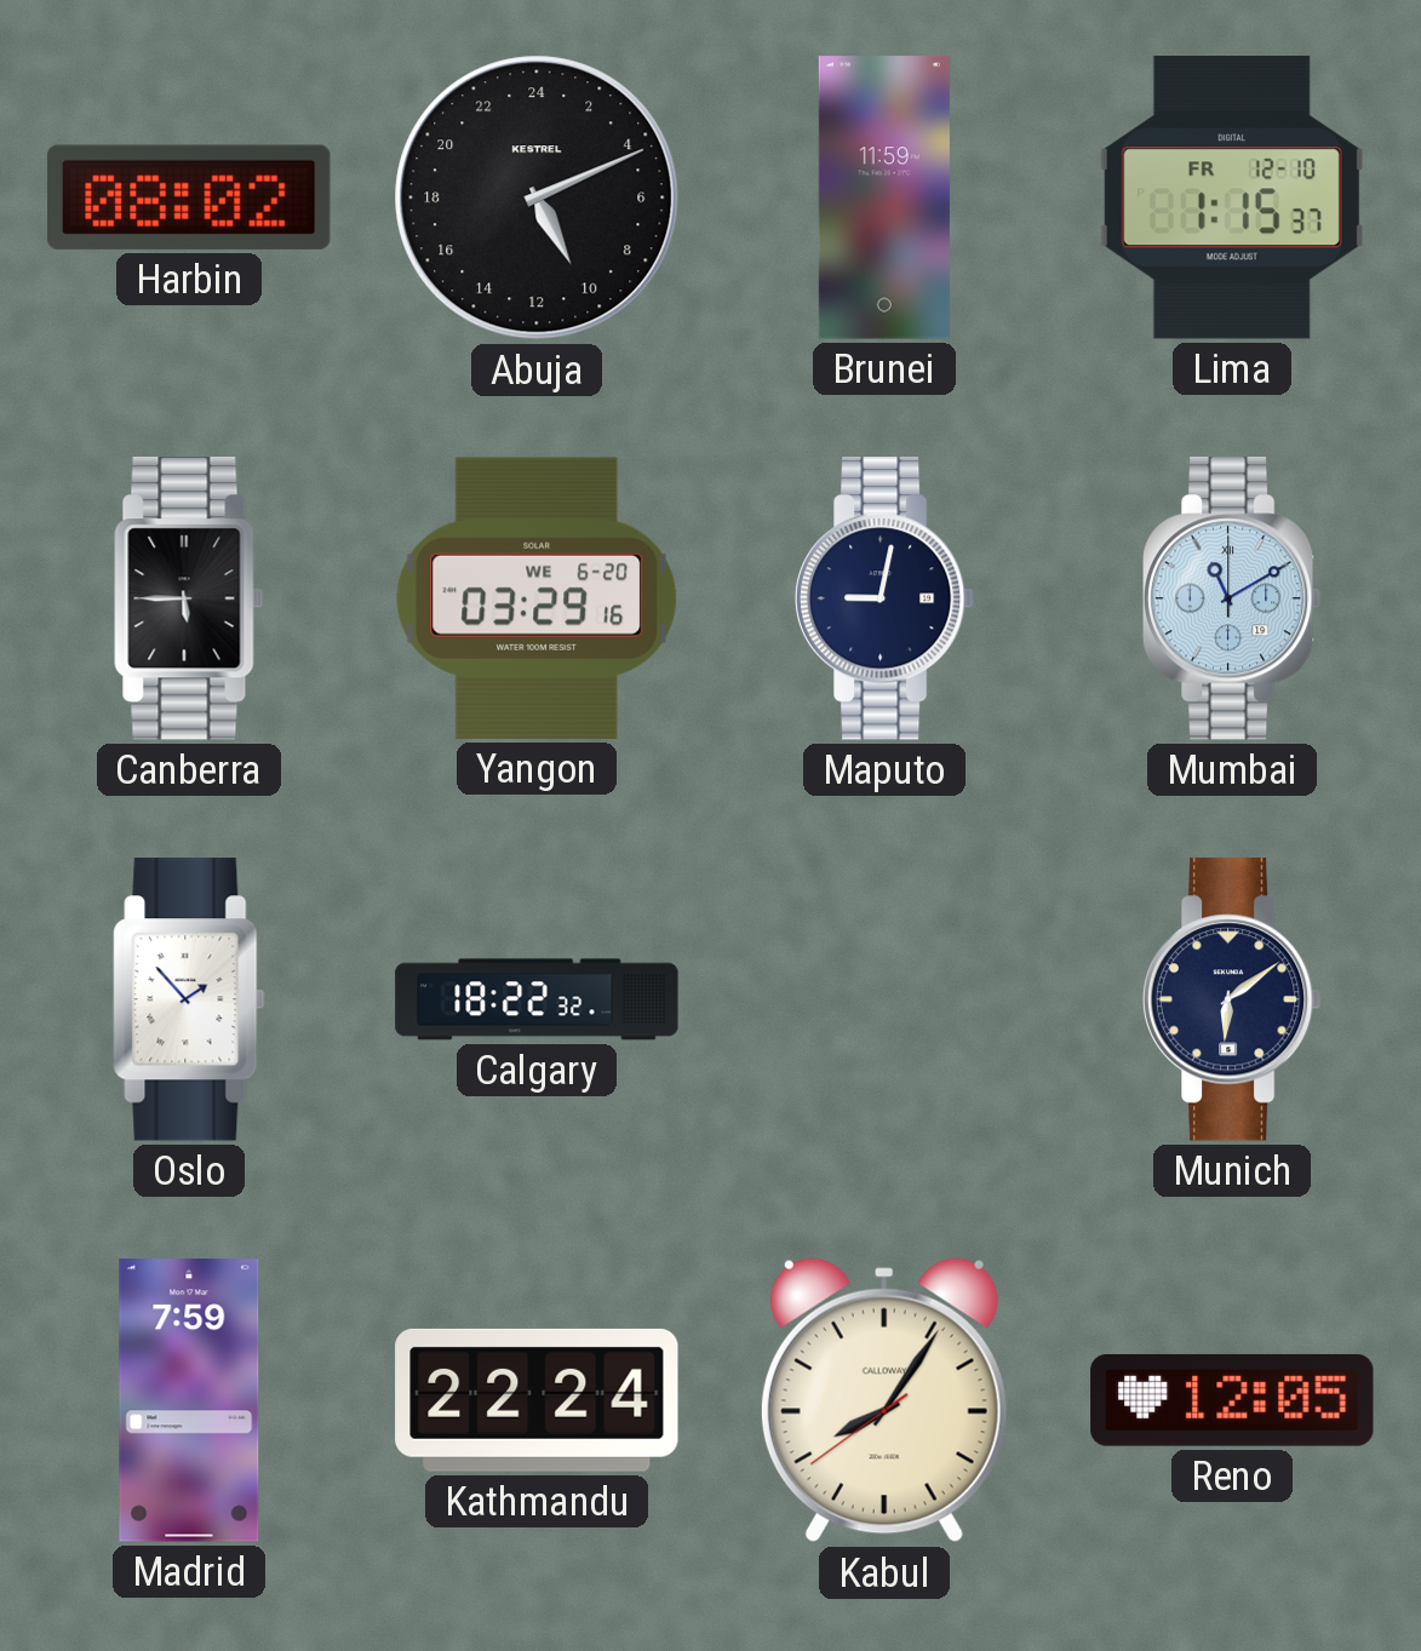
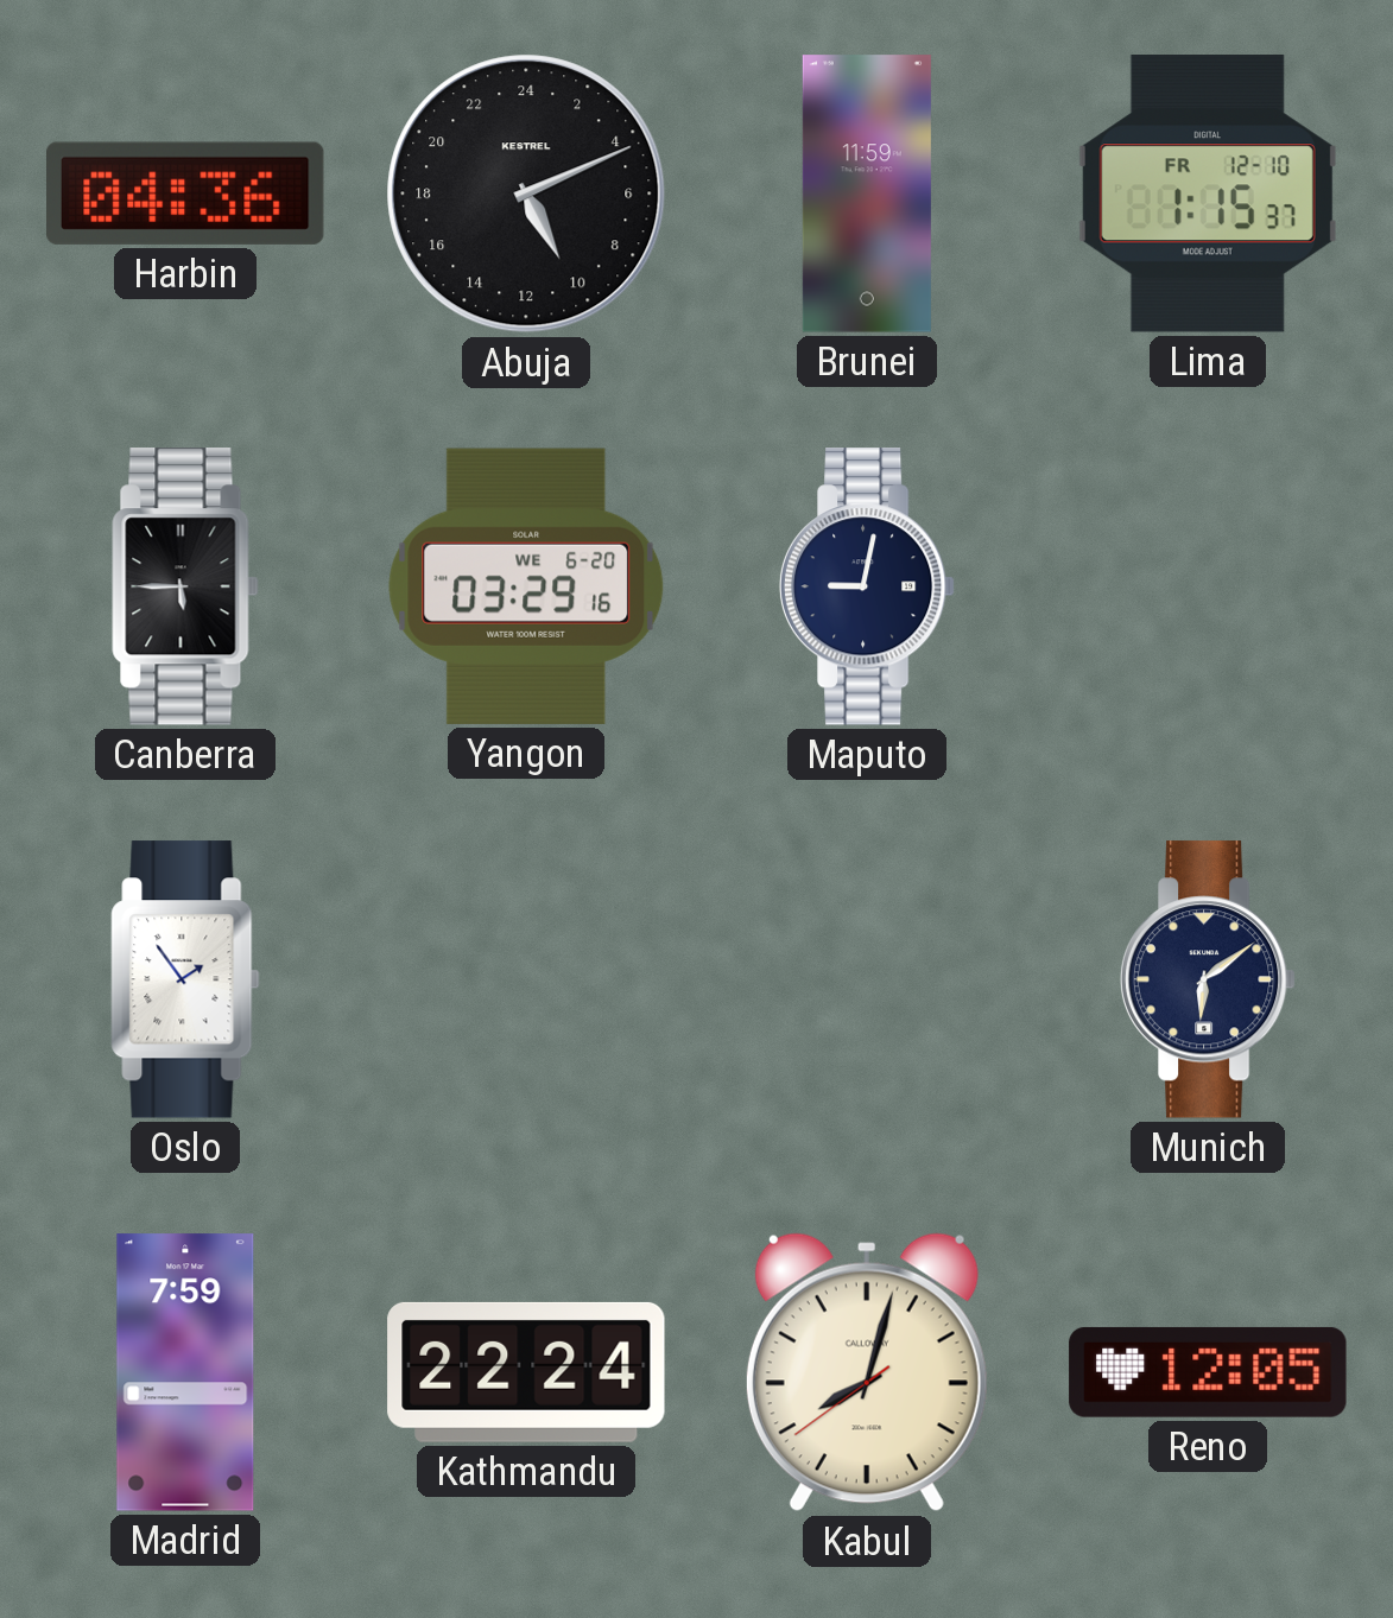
Harbin: 08:02 -> 04:36 (185, 193)
Mumbai: 11:10 -> none (1232, 598)
Oslo: 1:53 -> 1:54 (185, 979)
Calgary: 18:22 -> none (537, 999)
Kabul: 8:05 -> 8:02 (867, 1372)
